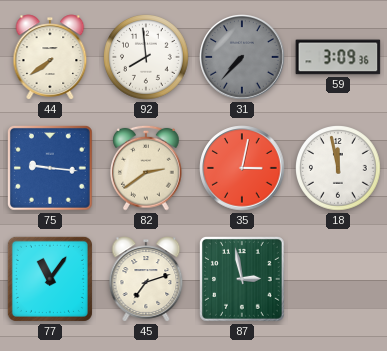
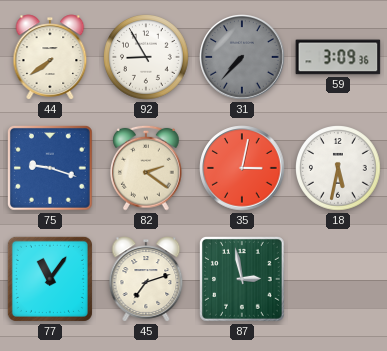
92: 7:59 -> 8:55 (147, 58)
75: 9:16 -> 9:18 (51, 169)
82: 2:39 -> 2:21 (147, 168)
18: 11:58 -> 5:32 (339, 169)
